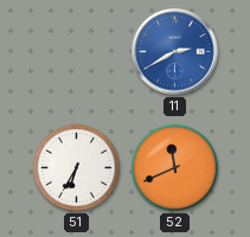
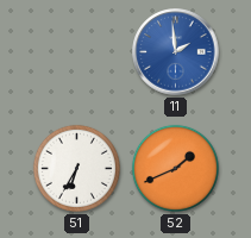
11: 2:40 -> 1:59 (176, 52)
52: 11:41 -> 1:41 (175, 168)
